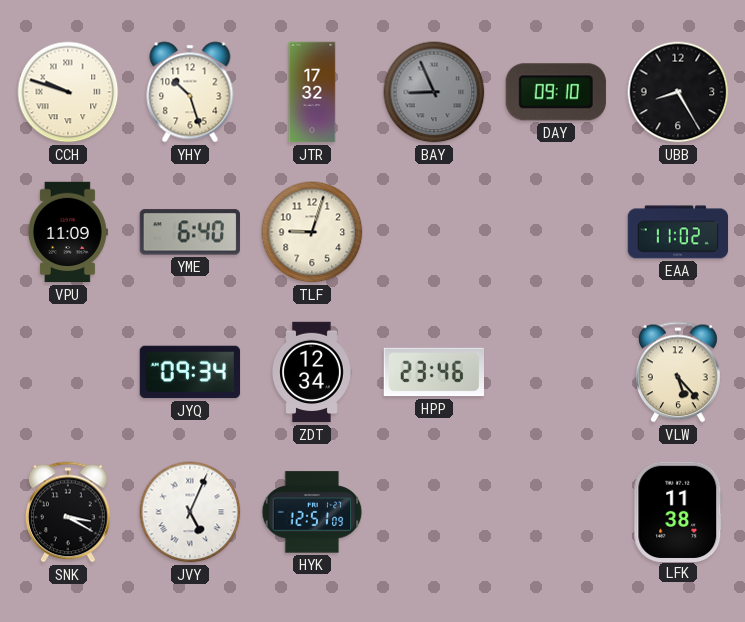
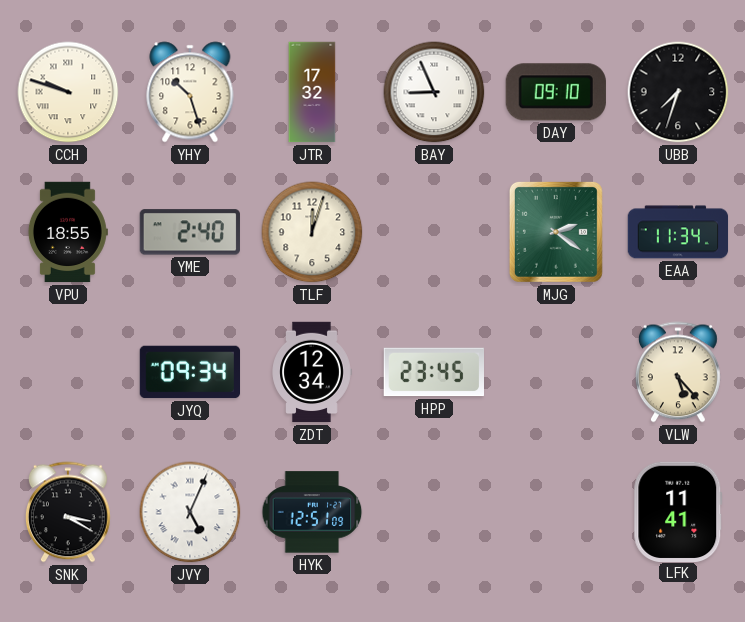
BAY dial: grey -> white (434, 92)
UBB: 8:25 -> 7:33 (678, 92)
VPU: 11:09 -> 18:55 (67, 232)
YME: 6:40 -> 2:40 (190, 232)
TLF: 9:03 -> 12:03 (312, 232)
MJG: none -> 2:21 (556, 232)
EAA: 11:02 -> 11:34 (678, 232)
HPP: 23:46 -> 23:45 (433, 372)
LFK: 11:38 -> 11:41 (678, 511)
